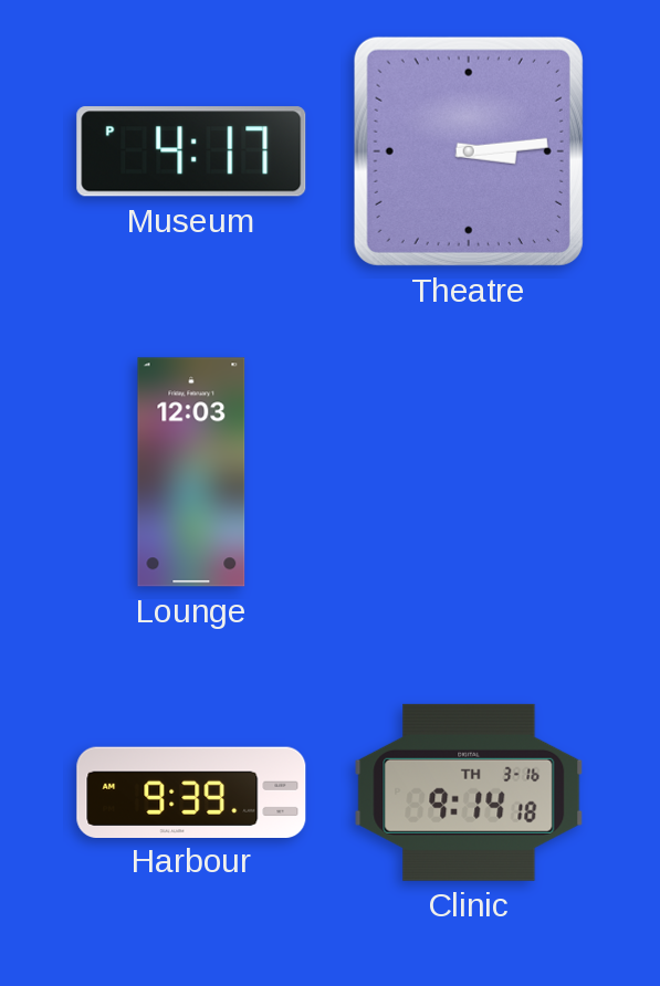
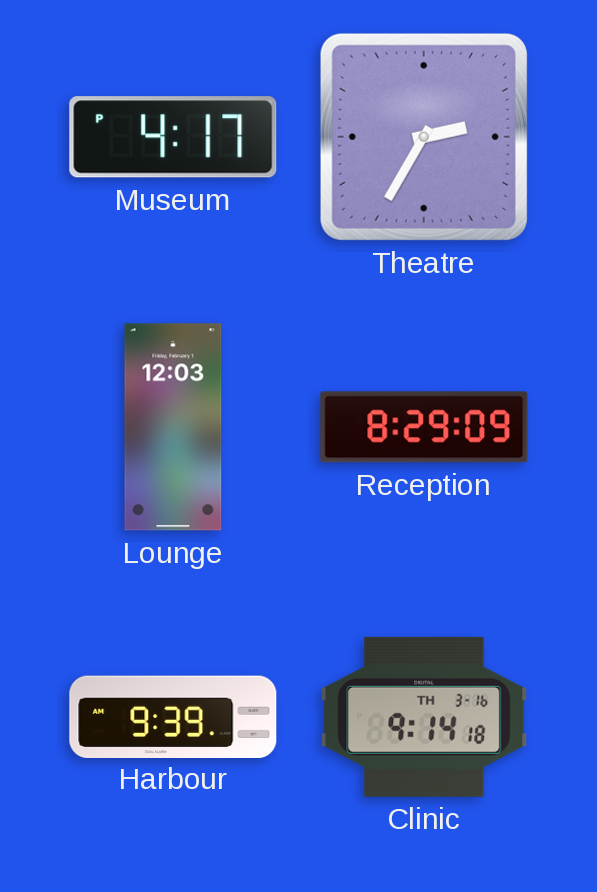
Theatre: 3:14 -> 2:35 (424, 137)
Reception: none -> 8:29 (424, 427)
